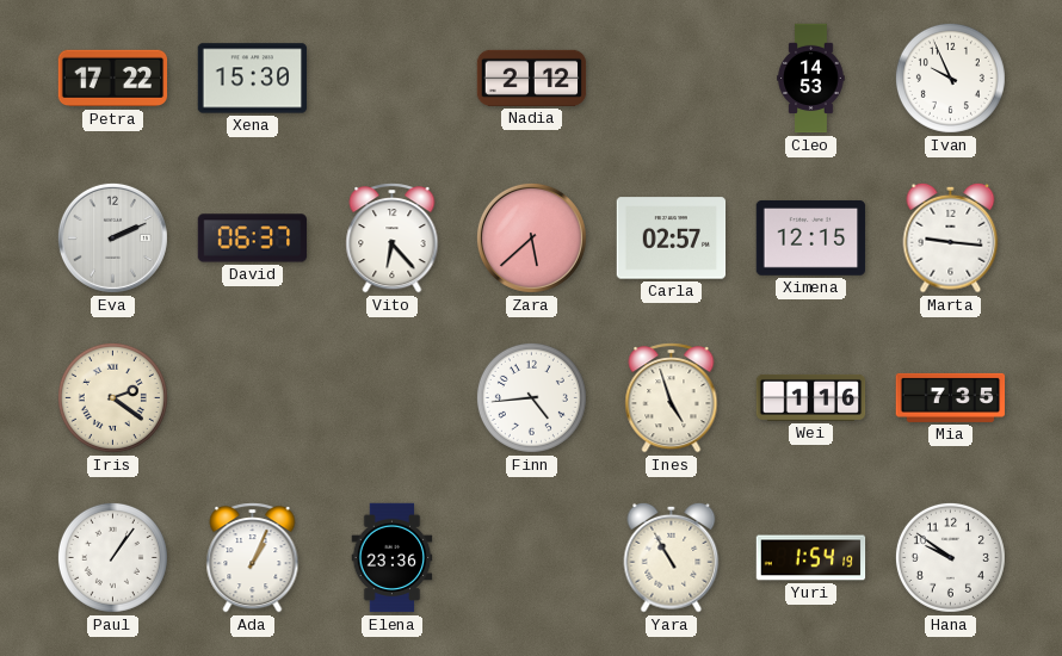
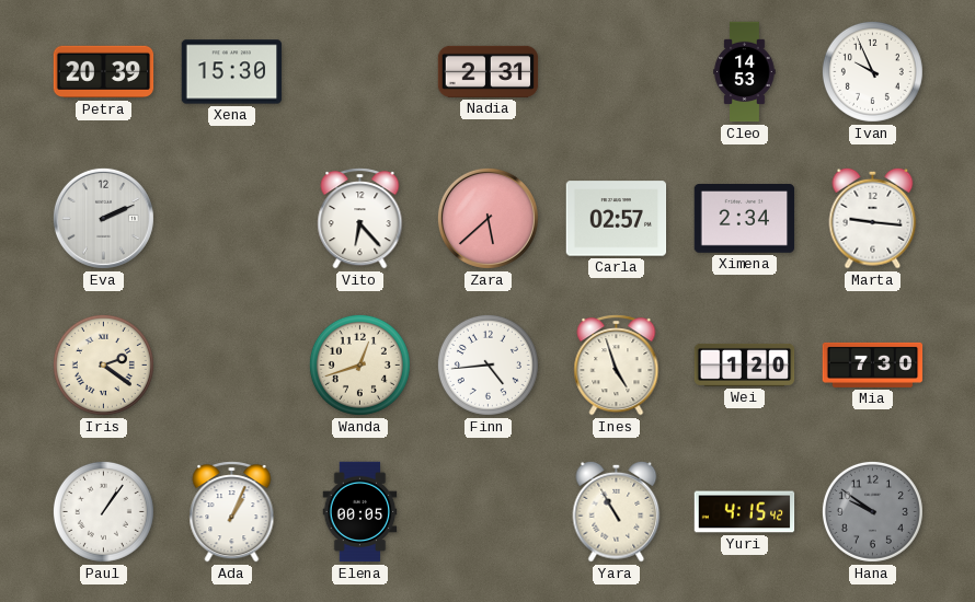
Petra: 17:22 -> 20:39 (104, 72)
Nadia: 2:12 -> 2:31 (489, 71)
David: 06:37 -> none (253, 239)
Ximena: 12:15 -> 2:34 (745, 219)
Wanda: none -> 12:42 (359, 364)
Wei: 1:16 -> 1:20 (745, 364)
Mia: 7:35 -> 7:30 (873, 364)
Elena: 23:36 -> 00:05 (360, 512)
Yuri: 1:54 -> 4:15 (745, 512)
Hana dial: white -> grey (872, 511)
